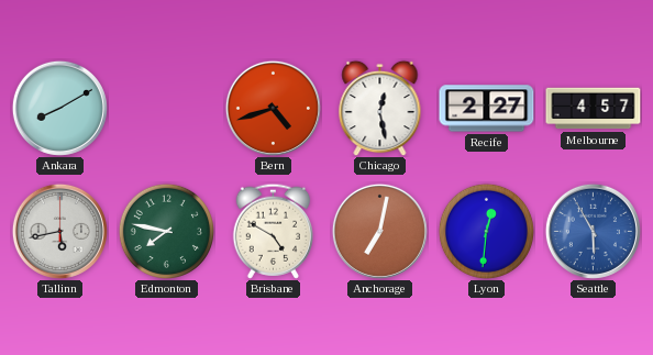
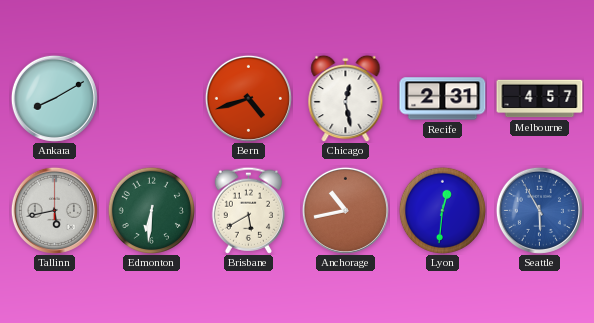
Recife: 2:27 -> 2:31 (443, 99)
Edmonton: 7:47 -> 6:31 (151, 210)
Brisbane: 4:50 -> 5:40 (248, 210)
Anchorage: 7:02 -> 10:43 (345, 210)
